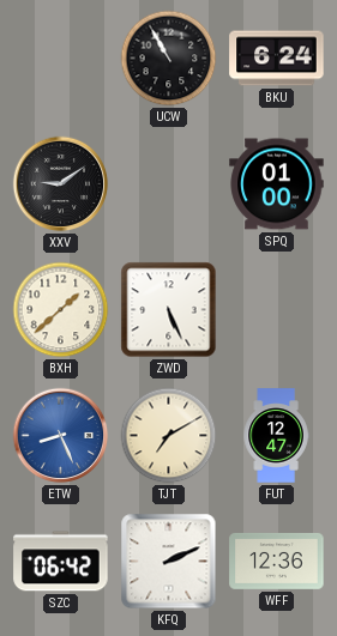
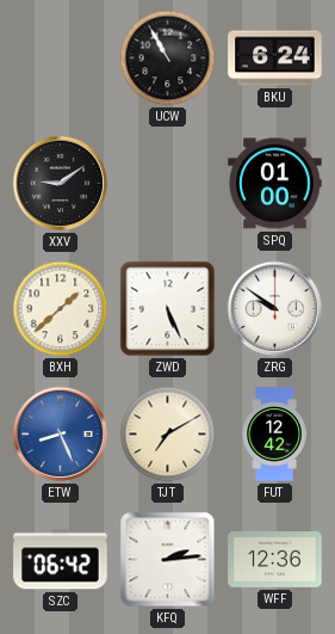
ZRG: none -> 9:51 (275, 309)
FUT: 12:47 -> 12:42 (274, 435)
KFQ: 2:11 -> 2:14 (168, 560)
